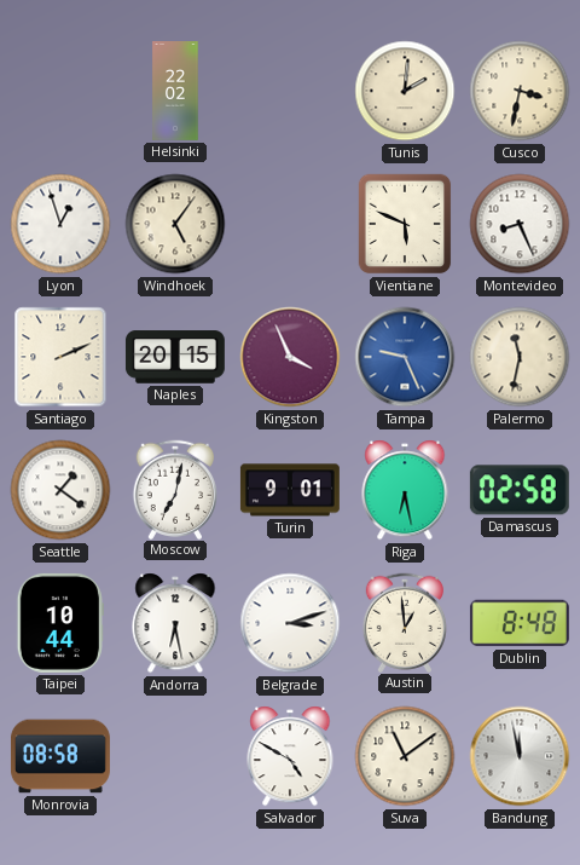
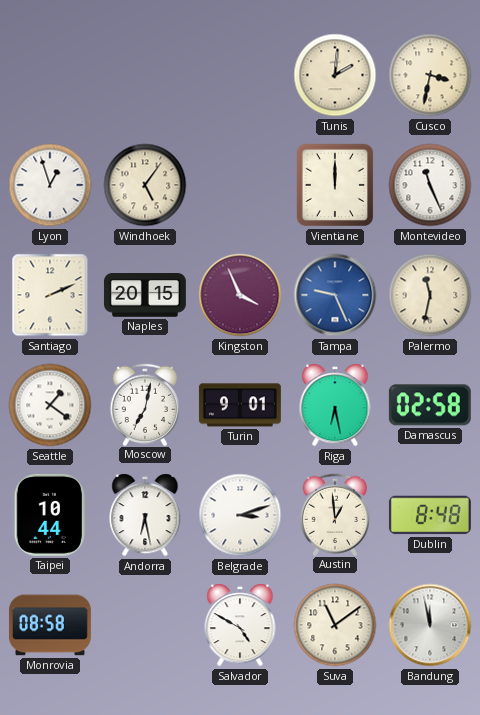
Helsinki: 22:02 -> none (175, 92)
Vientiane: 5:49 -> 12:00 (335, 185)
Montevideo: 8:26 -> 11:26 (430, 185)
